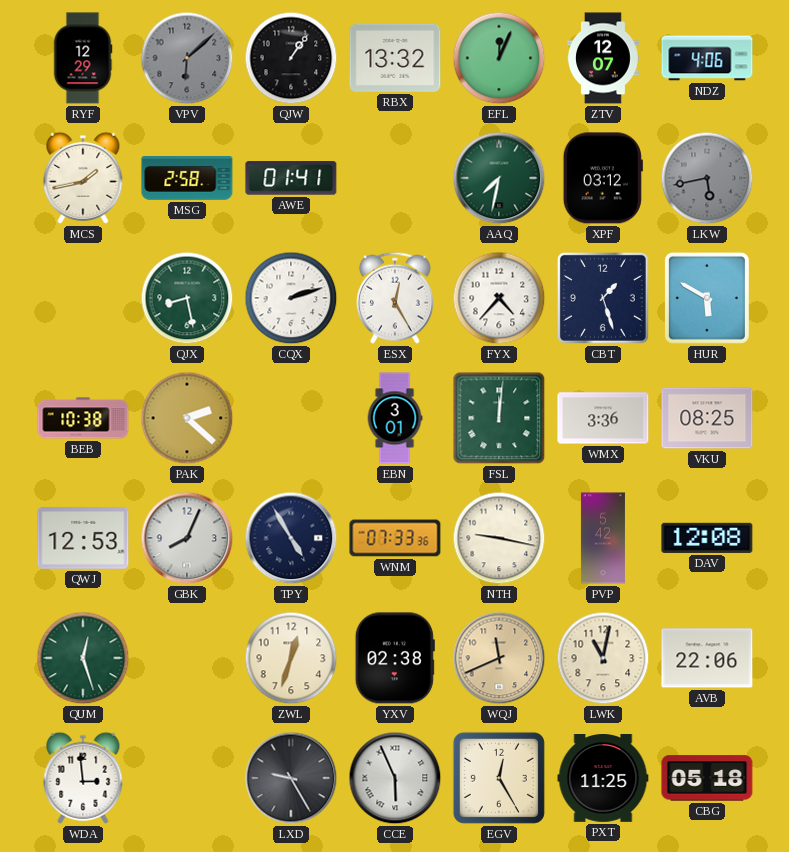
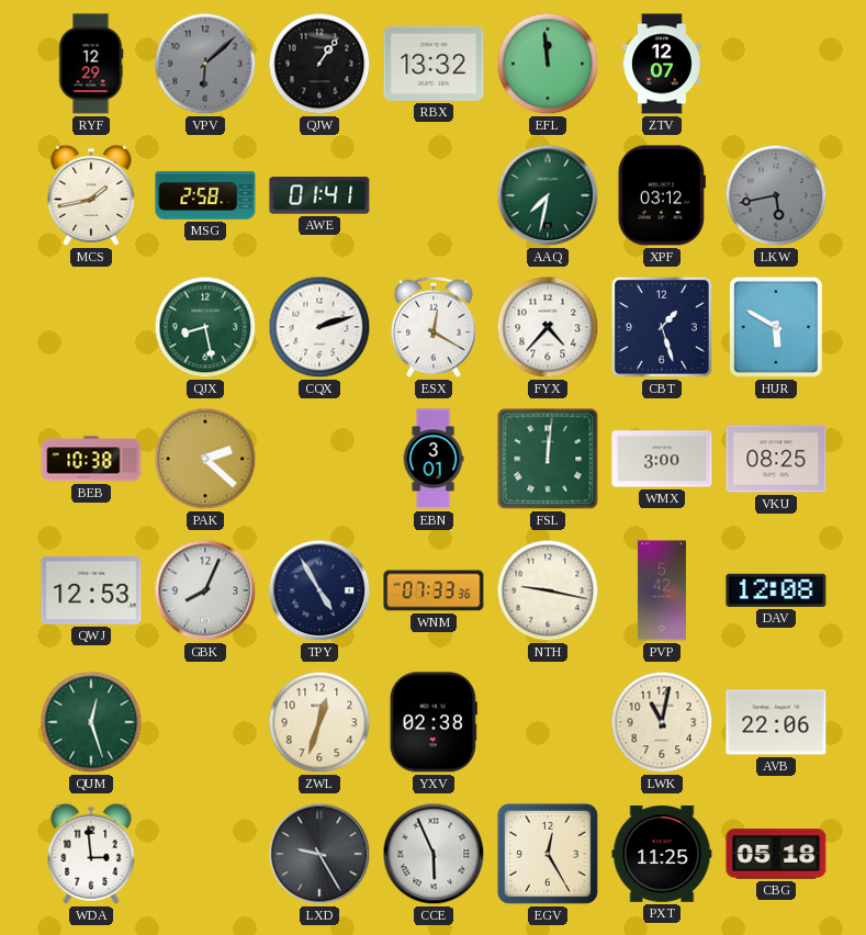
EFL: 12:04 -> 11:59 (548, 64)
NDZ: 4:06 -> none (707, 58)
ESX: 12:25 -> 12:20 (434, 327)
WMX: 3:36 -> 3:00 (662, 459)
WQJ: 11:41 -> none (499, 658)
